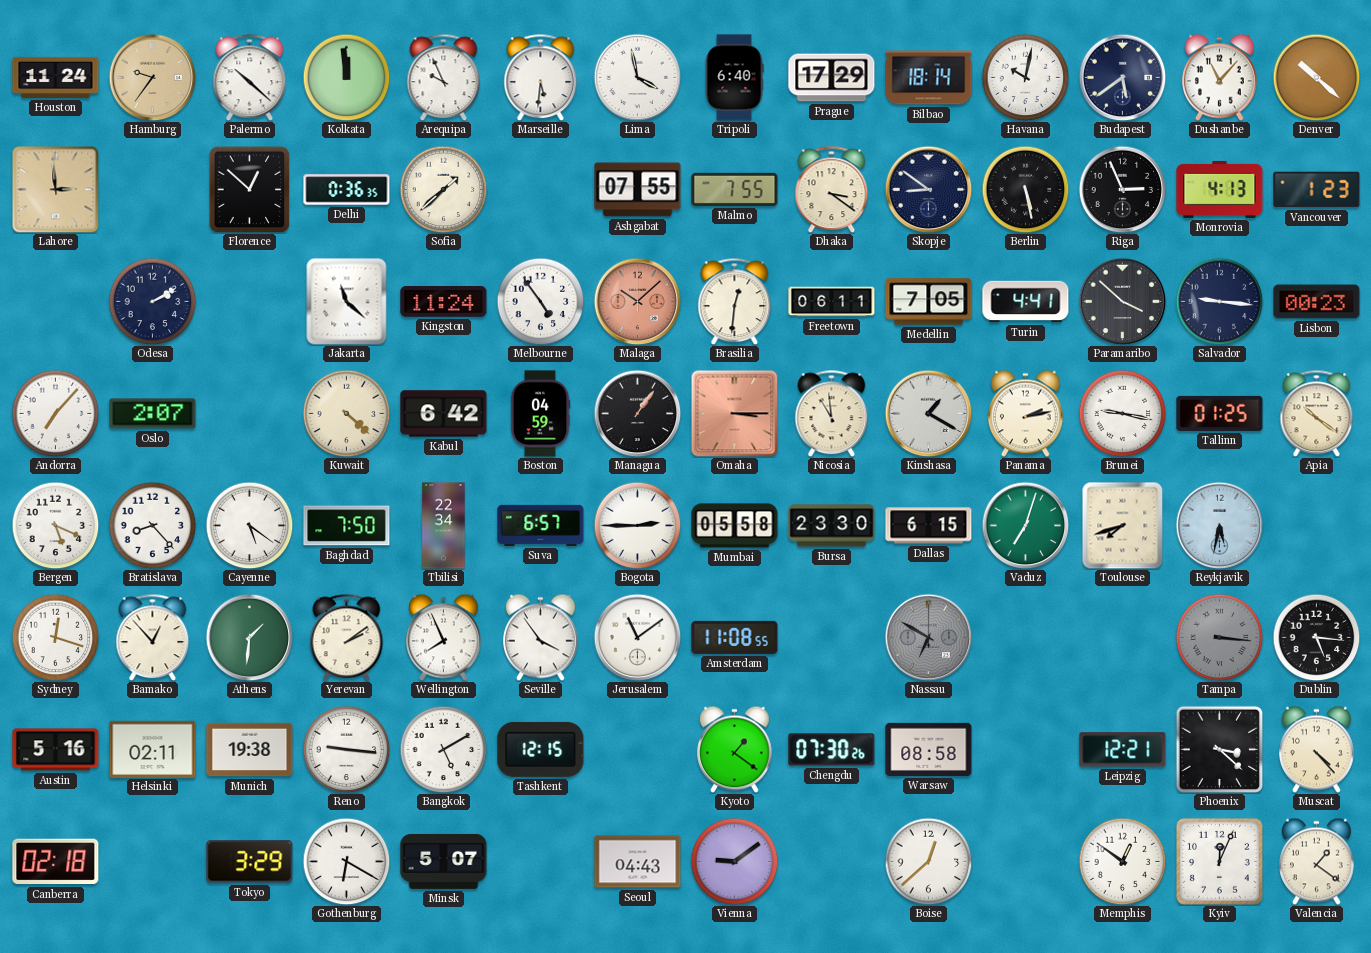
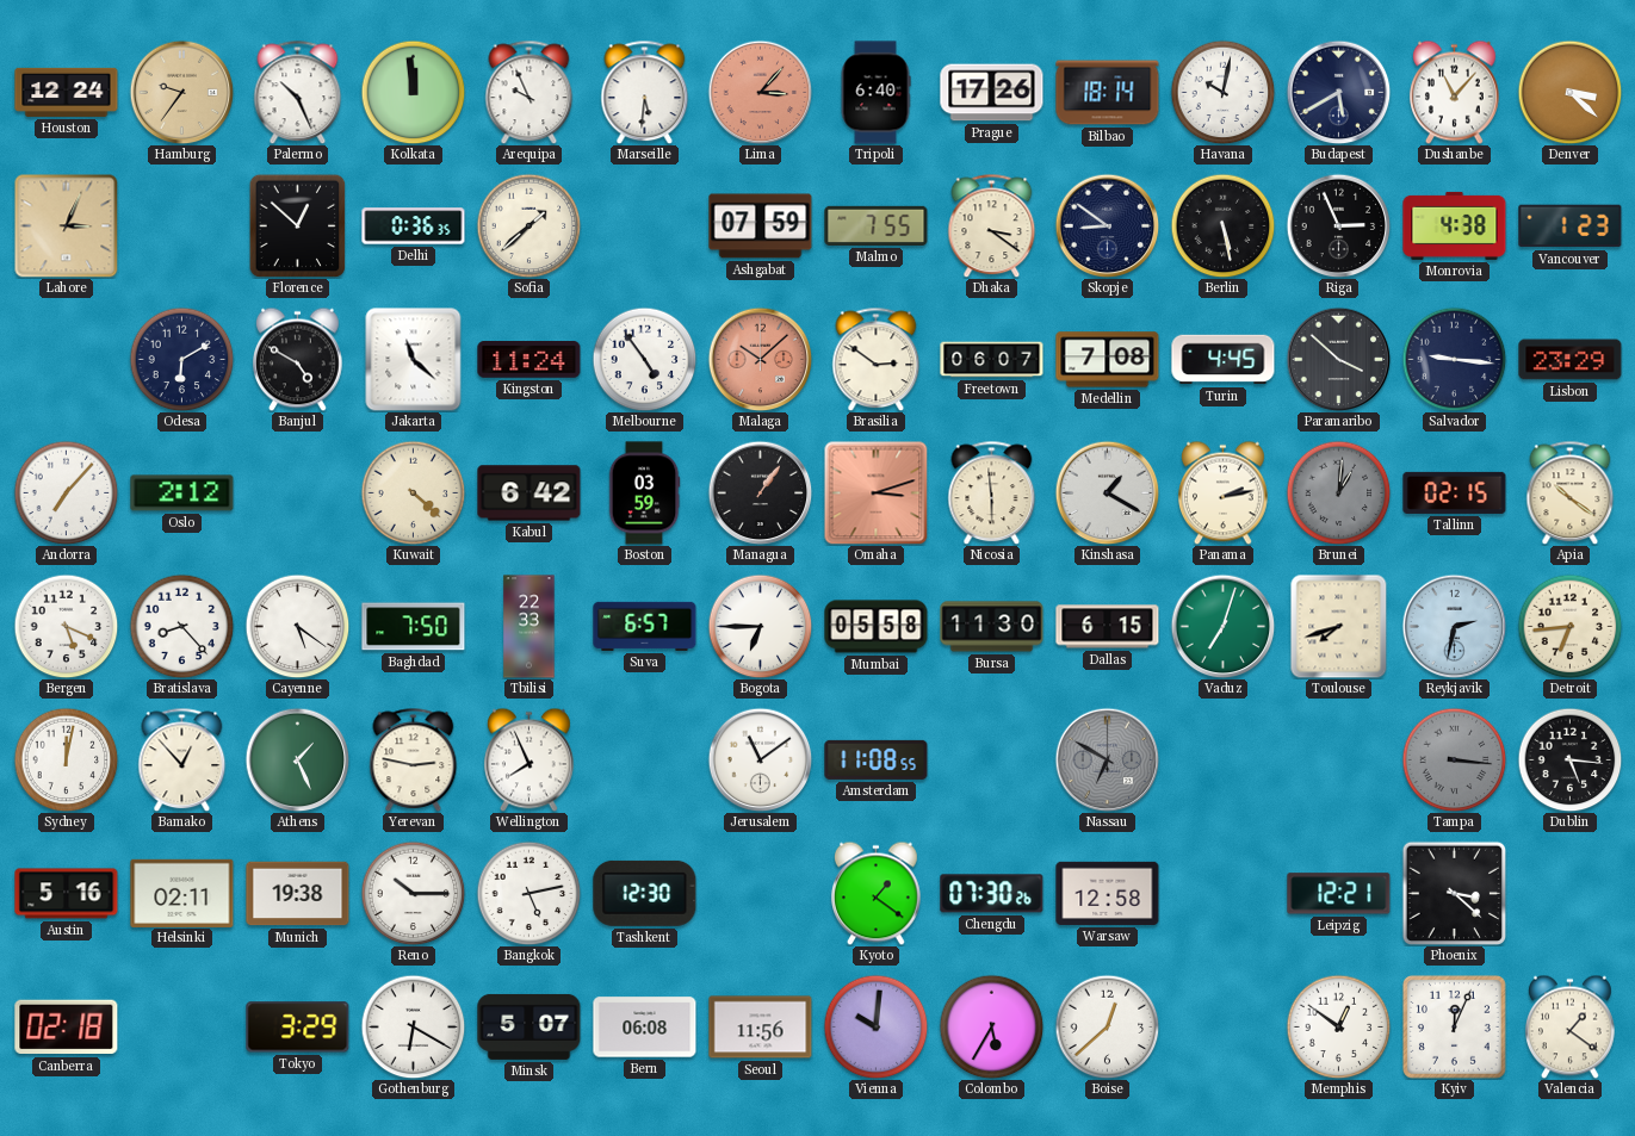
Houston: 11:24 -> 12:24 (67, 92)
Palermo: 10:22 -> 10:26 (298, 92)
Lima: 3:58 -> 3:07 (760, 92)
Lima dial: white -> salmon (760, 92)
Prague: 17:29 -> 17:26 (992, 93)
Budapest: 5:39 -> 5:40 (1338, 92)
Denver: 10:22 -> 3:22 (1569, 92)
Lahore: 2:59 -> 3:04 (66, 225)
Ashgabat: 07:55 -> 07:59 (761, 226)
Monrovia: 4:13 -> 4:38 (1455, 225)
Odesa: 2:10 -> 6:10 (181, 359)
Banjul: none -> 4:50 (298, 359)
Brasilia: 12:31 -> 2:51 (877, 359)
Freetown: 06:11 -> 06:07 (992, 360)
Medellin: 7:05 -> 7:08 (1108, 360)
Turin: 4:41 -> 4:45 (1224, 360)
Lisbon: 00:23 -> 23:29 (1571, 360)
Oslo: 2:07 -> 2:12 (182, 493)
Boston: 04:59 -> 03:59 (644, 493)
Omaha: 3:15 -> 3:12 (875, 492)
Nicosia: 10:59 -> 5:59 (992, 492)
Brunei: 9:17 -> 1:01 (1338, 492)
Brunei dial: white -> grey (1338, 492)
Tallinn: 01:25 -> 02:15 (1455, 492)
Tbilisi: 22:34 -> 22:33 (529, 627)
Bogota: 2:45 -> 6:45 (760, 626)
Bursa: 23:30 -> 11:30 (992, 627)
Reykjavik: 5:32 -> 2:32 (1454, 626)
Detroit: none -> 6:44 (1569, 626)
Sydney: 12:18 -> 12:02 (66, 759)
Athens: 1:31 -> 1:26 (297, 759)
Yerevan: 2:09 -> 2:47 (414, 759)
Seville: 3:54 -> none (541, 637)
Reno: 9:16 -> 10:15 (413, 893)
Bangkok: 5:10 -> 5:13 (528, 893)
Tashkent: 12:15 -> 12:30 (645, 893)
Warsaw: 08:58 -> 12:58 (1108, 893)
Muscat: 4:23 -> none (1317, 749)
Bern: none -> 06:08 (645, 1028)
Seoul: 04:43 -> 11:56 (761, 1028)
Vienna: 9:09 -> 10:01 (875, 1026)
Colombo: none -> 5:35 (991, 1026)
